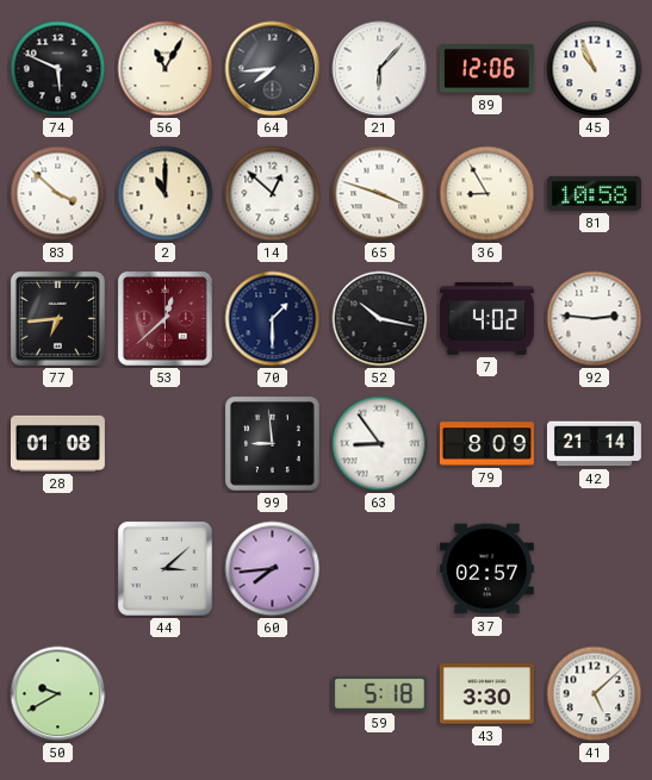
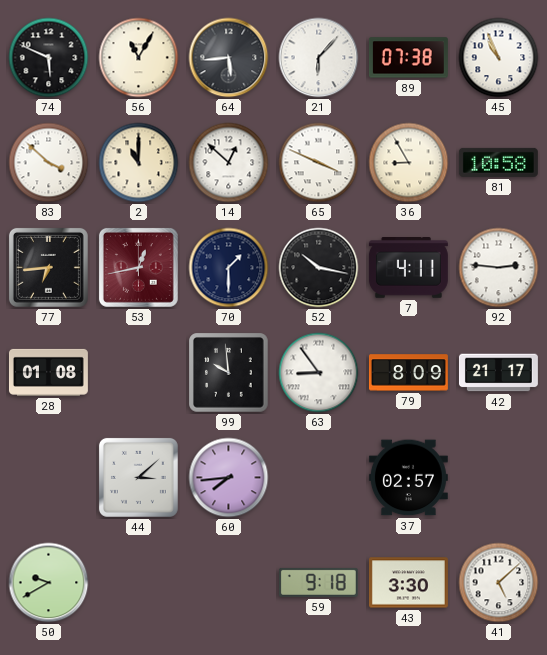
64: 7:44 -> 5:44 (229, 58)
89: 12:06 -> 07:38 (408, 58)
65: 3:48 -> 3:49 (319, 163)
53: 12:38 -> 12:43 (138, 267)
7: 4:02 -> 4:11 (408, 268)
99: 8:59 -> 9:59 (229, 373)
42: 21:14 -> 21:17 (498, 373)
59: 5:18 -> 9:18 (318, 582)
